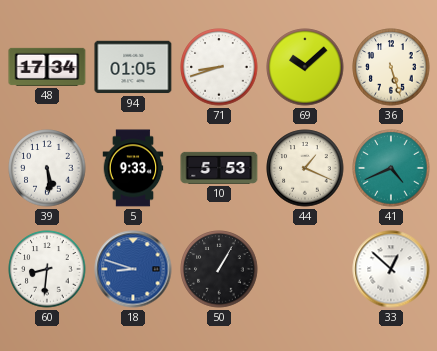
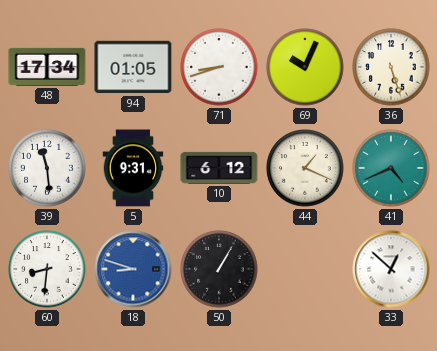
69: 10:08 -> 10:04 (305, 67)
39: 5:29 -> 11:29 (47, 168)
5: 9:33 -> 9:31 (133, 168)
10: 5:53 -> 6:12 (219, 168)
